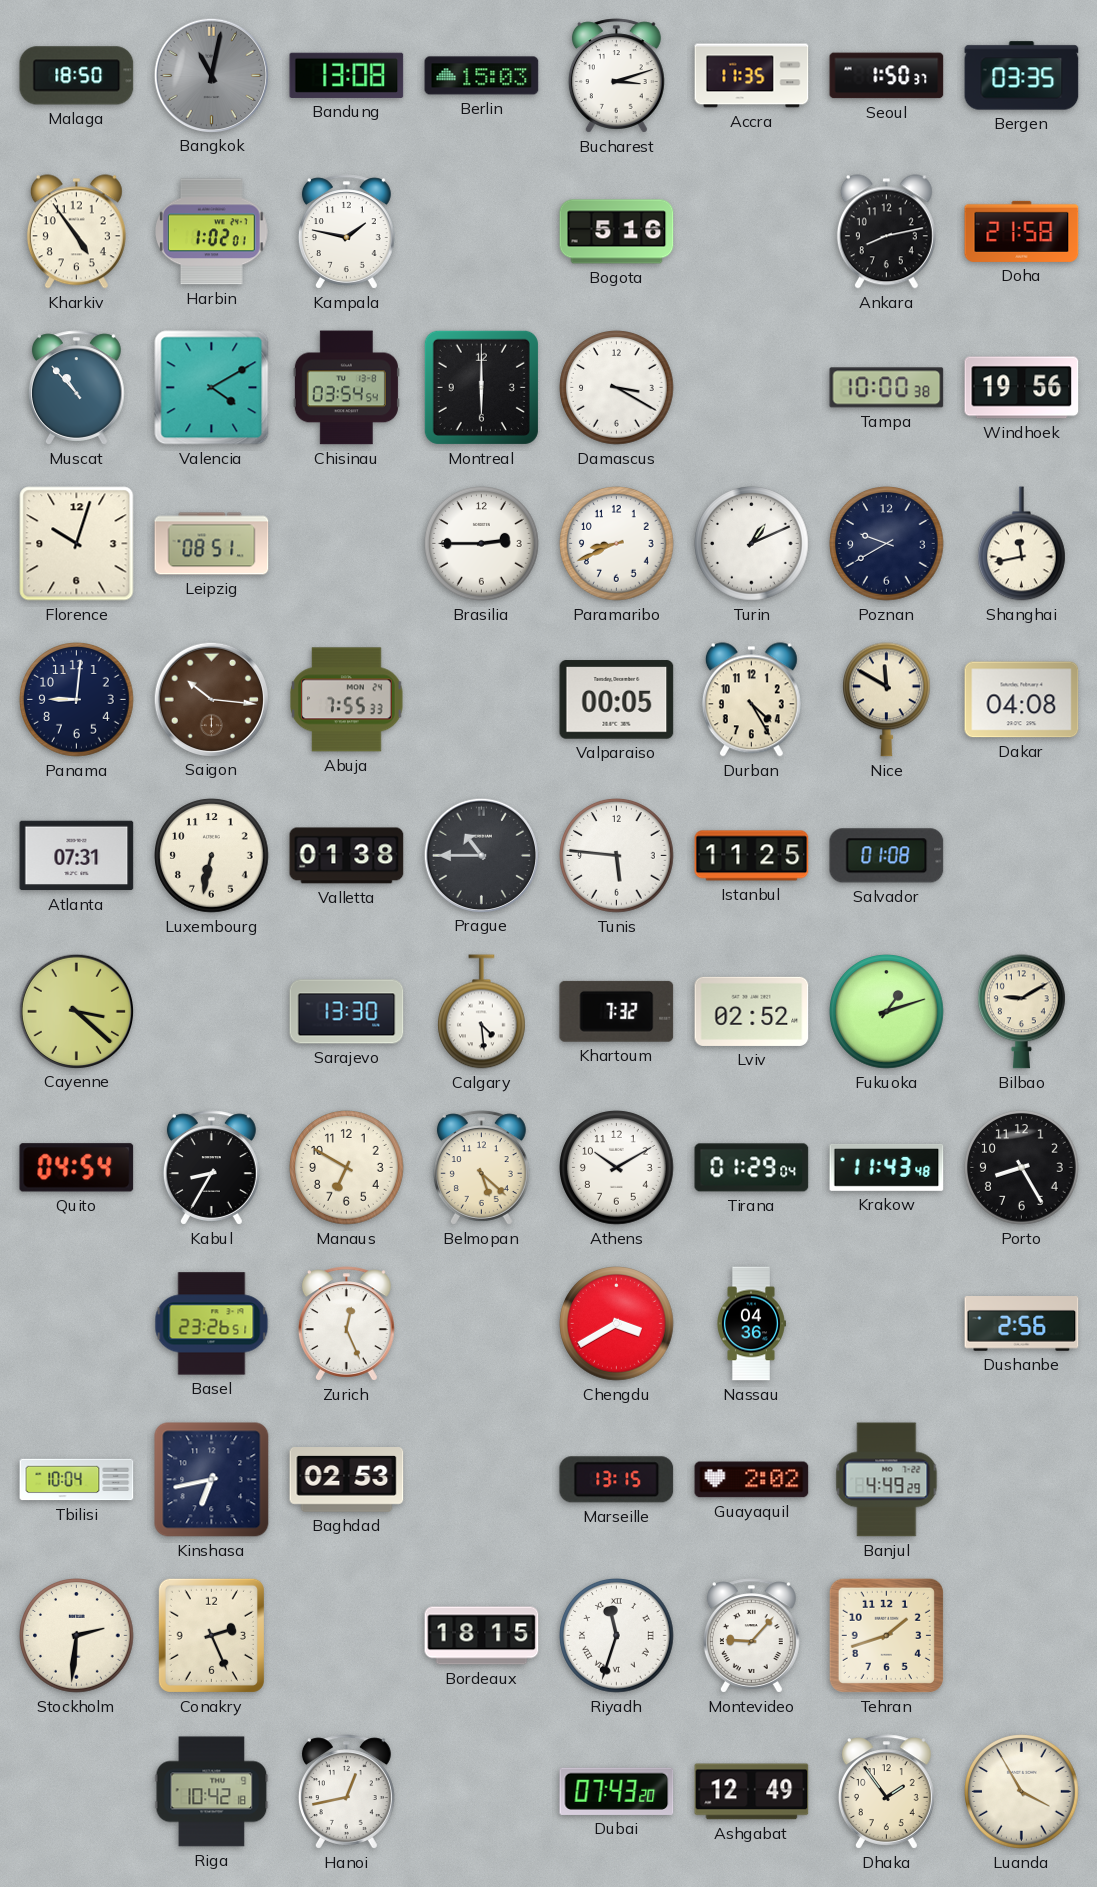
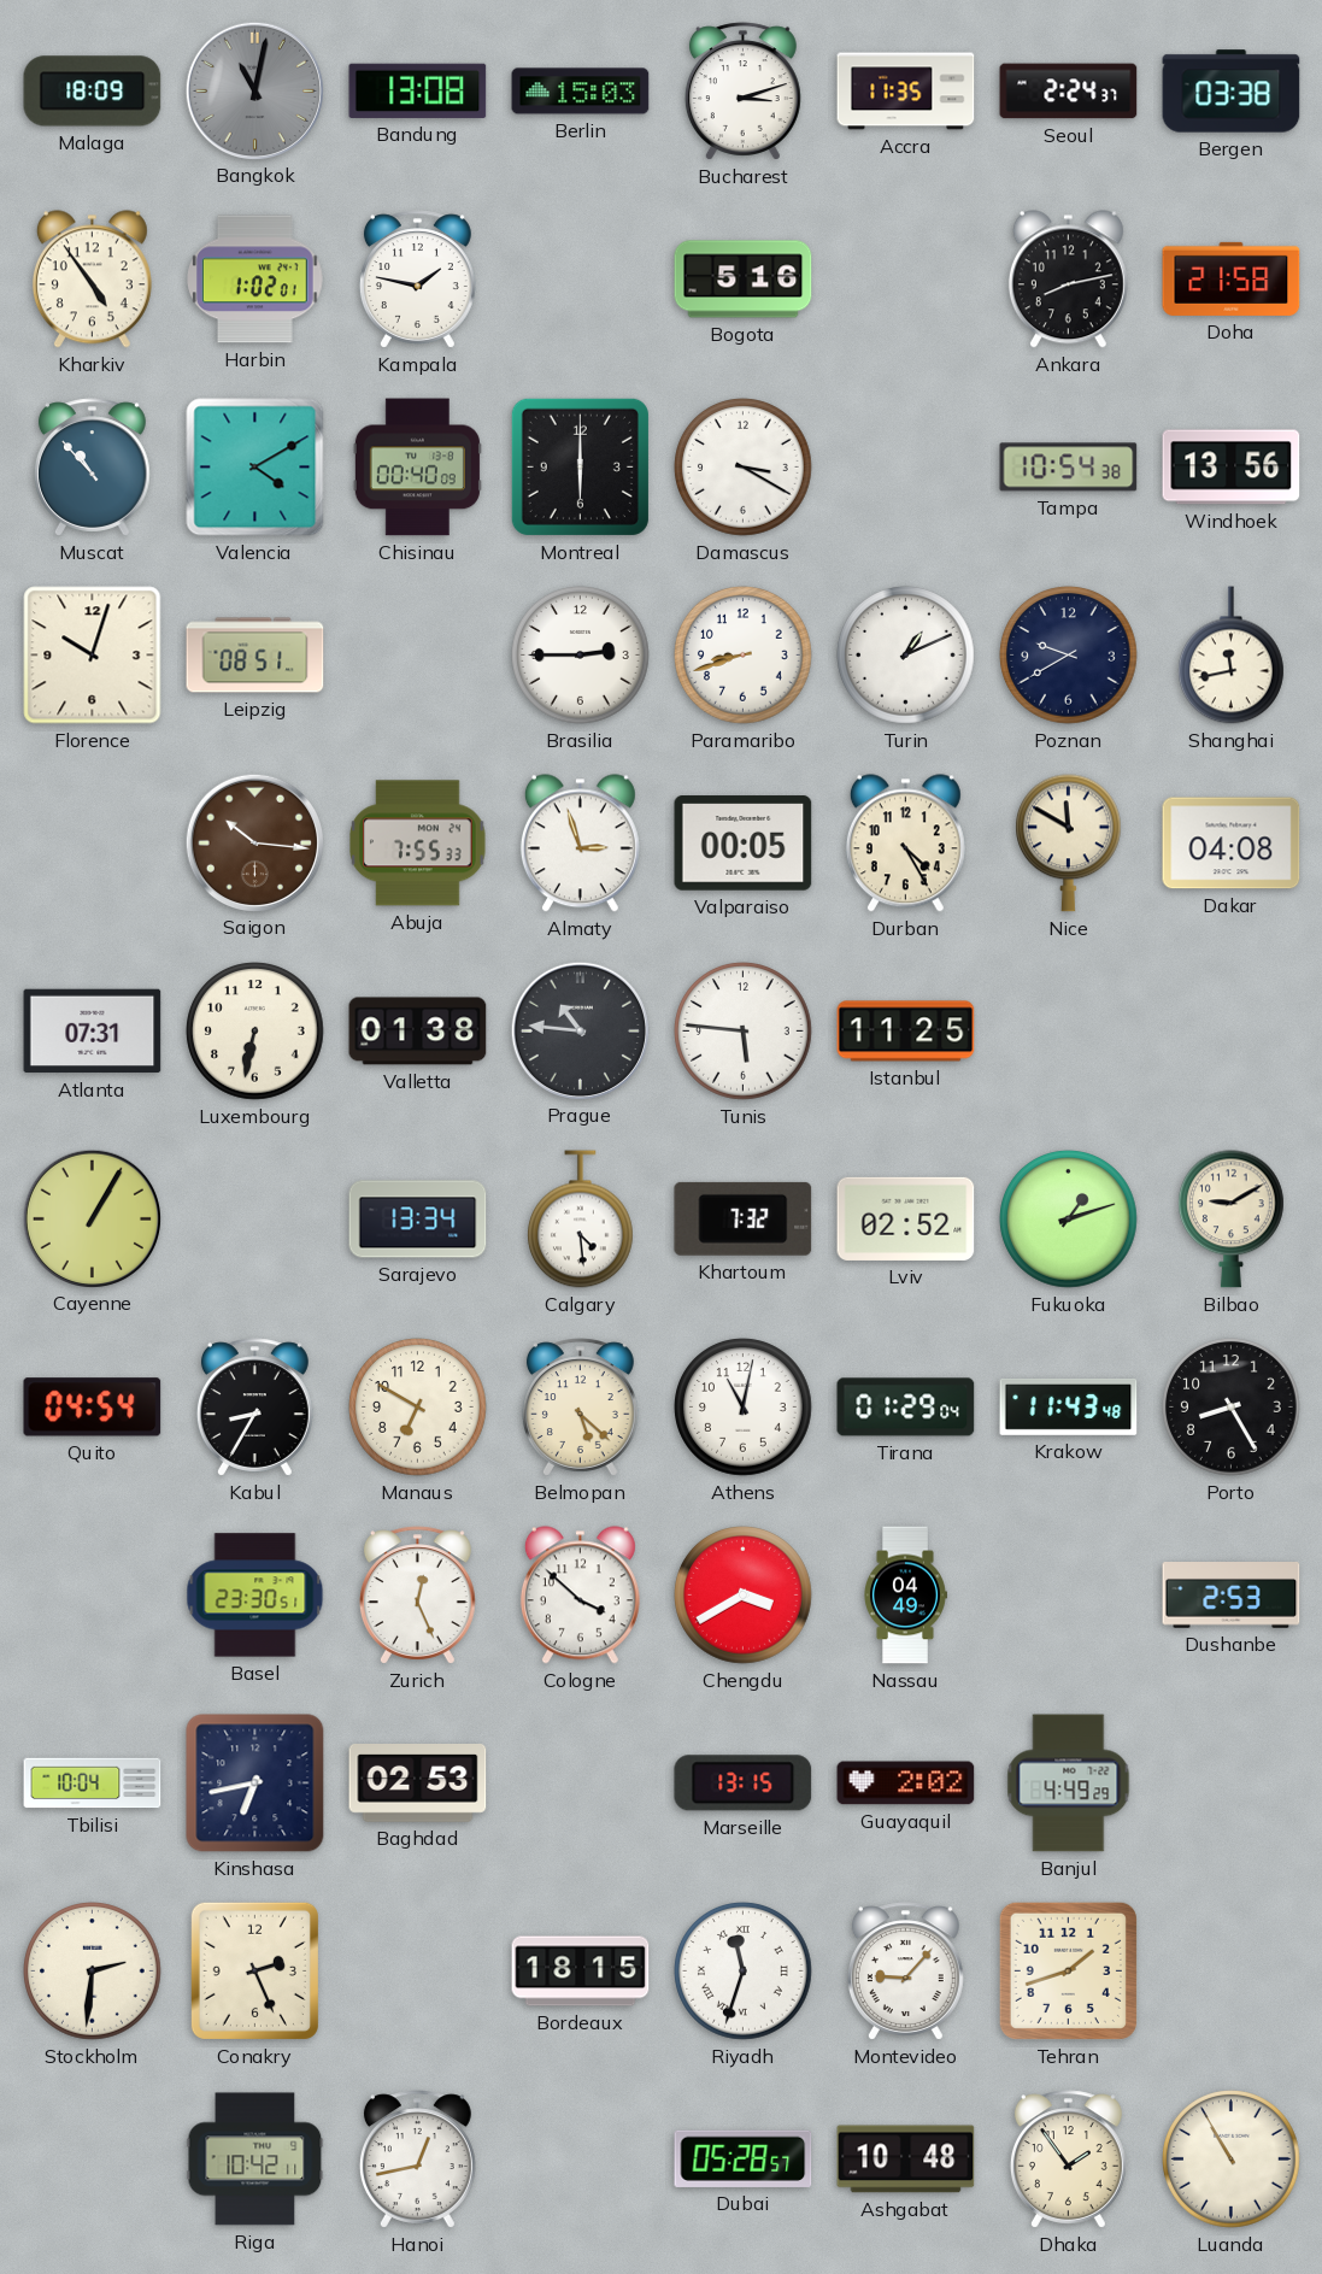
Malaga: 18:50 -> 18:09 (93, 92)
Seoul: 1:50 -> 2:24 (1069, 92)
Bergen: 03:35 -> 03:38 (1232, 92)
Chisinau: 03:54 -> 00:40 (417, 468)
Tampa: 10:00 -> 10:54 (1069, 468)
Windhoek: 19:56 -> 13:56 (1232, 468)
Paramaribo: 8:41 -> 8:42 (744, 656)
Panama: 9:01 -> none (77, 700)
Almaty: none -> 2:57 (580, 844)
Prague: 10:45 -> 10:46 (580, 1030)
Salvador: 01:08 -> none (887, 856)
Cayenne: 3:22 -> 1:05 (92, 1218)
Sarajevo: 13:30 -> 13:34 (418, 1220)
Athens: 10:10 -> 11:02 (744, 1408)
Basel: 23:26 -> 23:30 (255, 1596)
Cologne: none -> 3:52 (580, 1596)
Nassau: 04:36 -> 04:49 (906, 1596)
Dushanbe: 2:56 -> 2:53 (1232, 1596)
Riga: 10:42:18 -> 10:42:11 (255, 2160)
Dubai: 07:43 -> 05:28 (744, 2158)
Ashgabat: 12:49 -> 10:48 (906, 2160)
Luanda: 3:55 -> 10:55 (1232, 2160)
